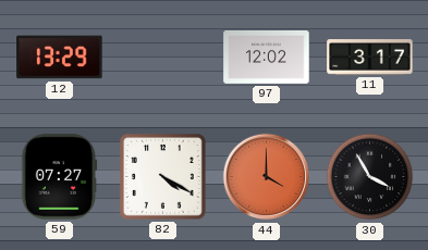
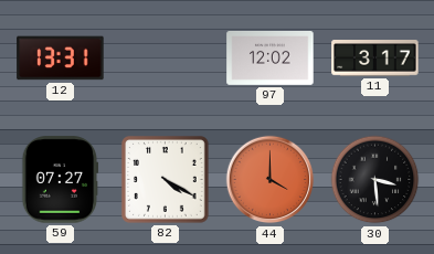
12: 13:29 -> 13:31 (61, 59)
30: 3:55 -> 3:29 (375, 180)
